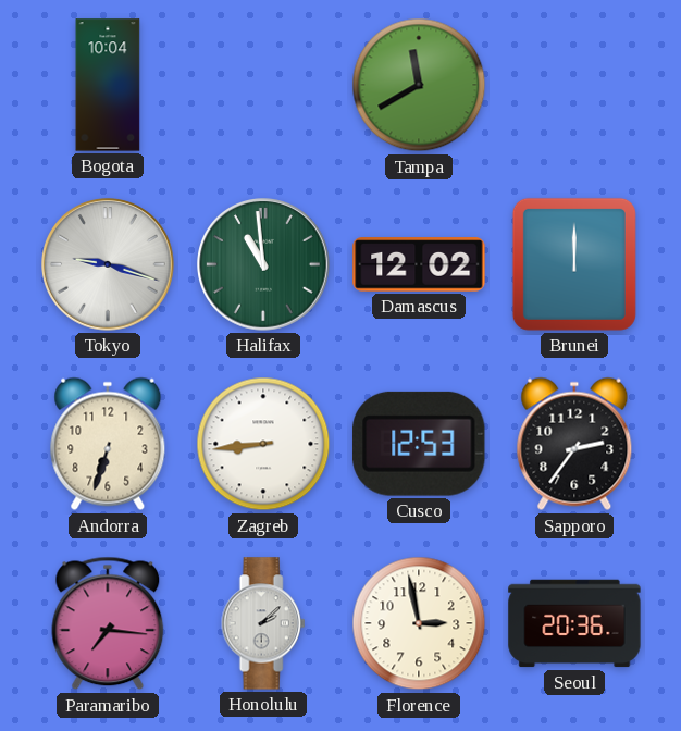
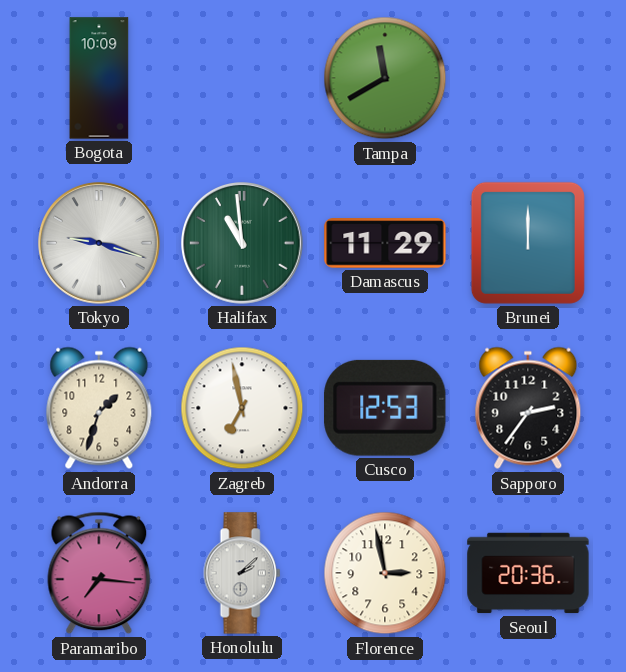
Bogota: 10:04 -> 10:09 (99, 78)
Damascus: 12:02 -> 11:29 (385, 243)
Andorra: 6:33 -> 1:33 (99, 408)
Zagreb: 8:44 -> 6:58 (242, 408)
